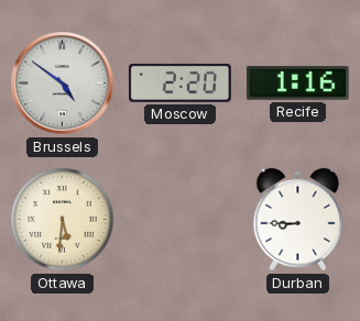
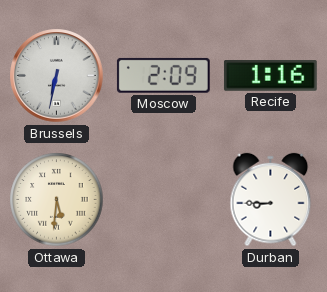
Brussels: 4:51 -> 6:32 (57, 76)
Moscow: 2:20 -> 2:09 (163, 75)
